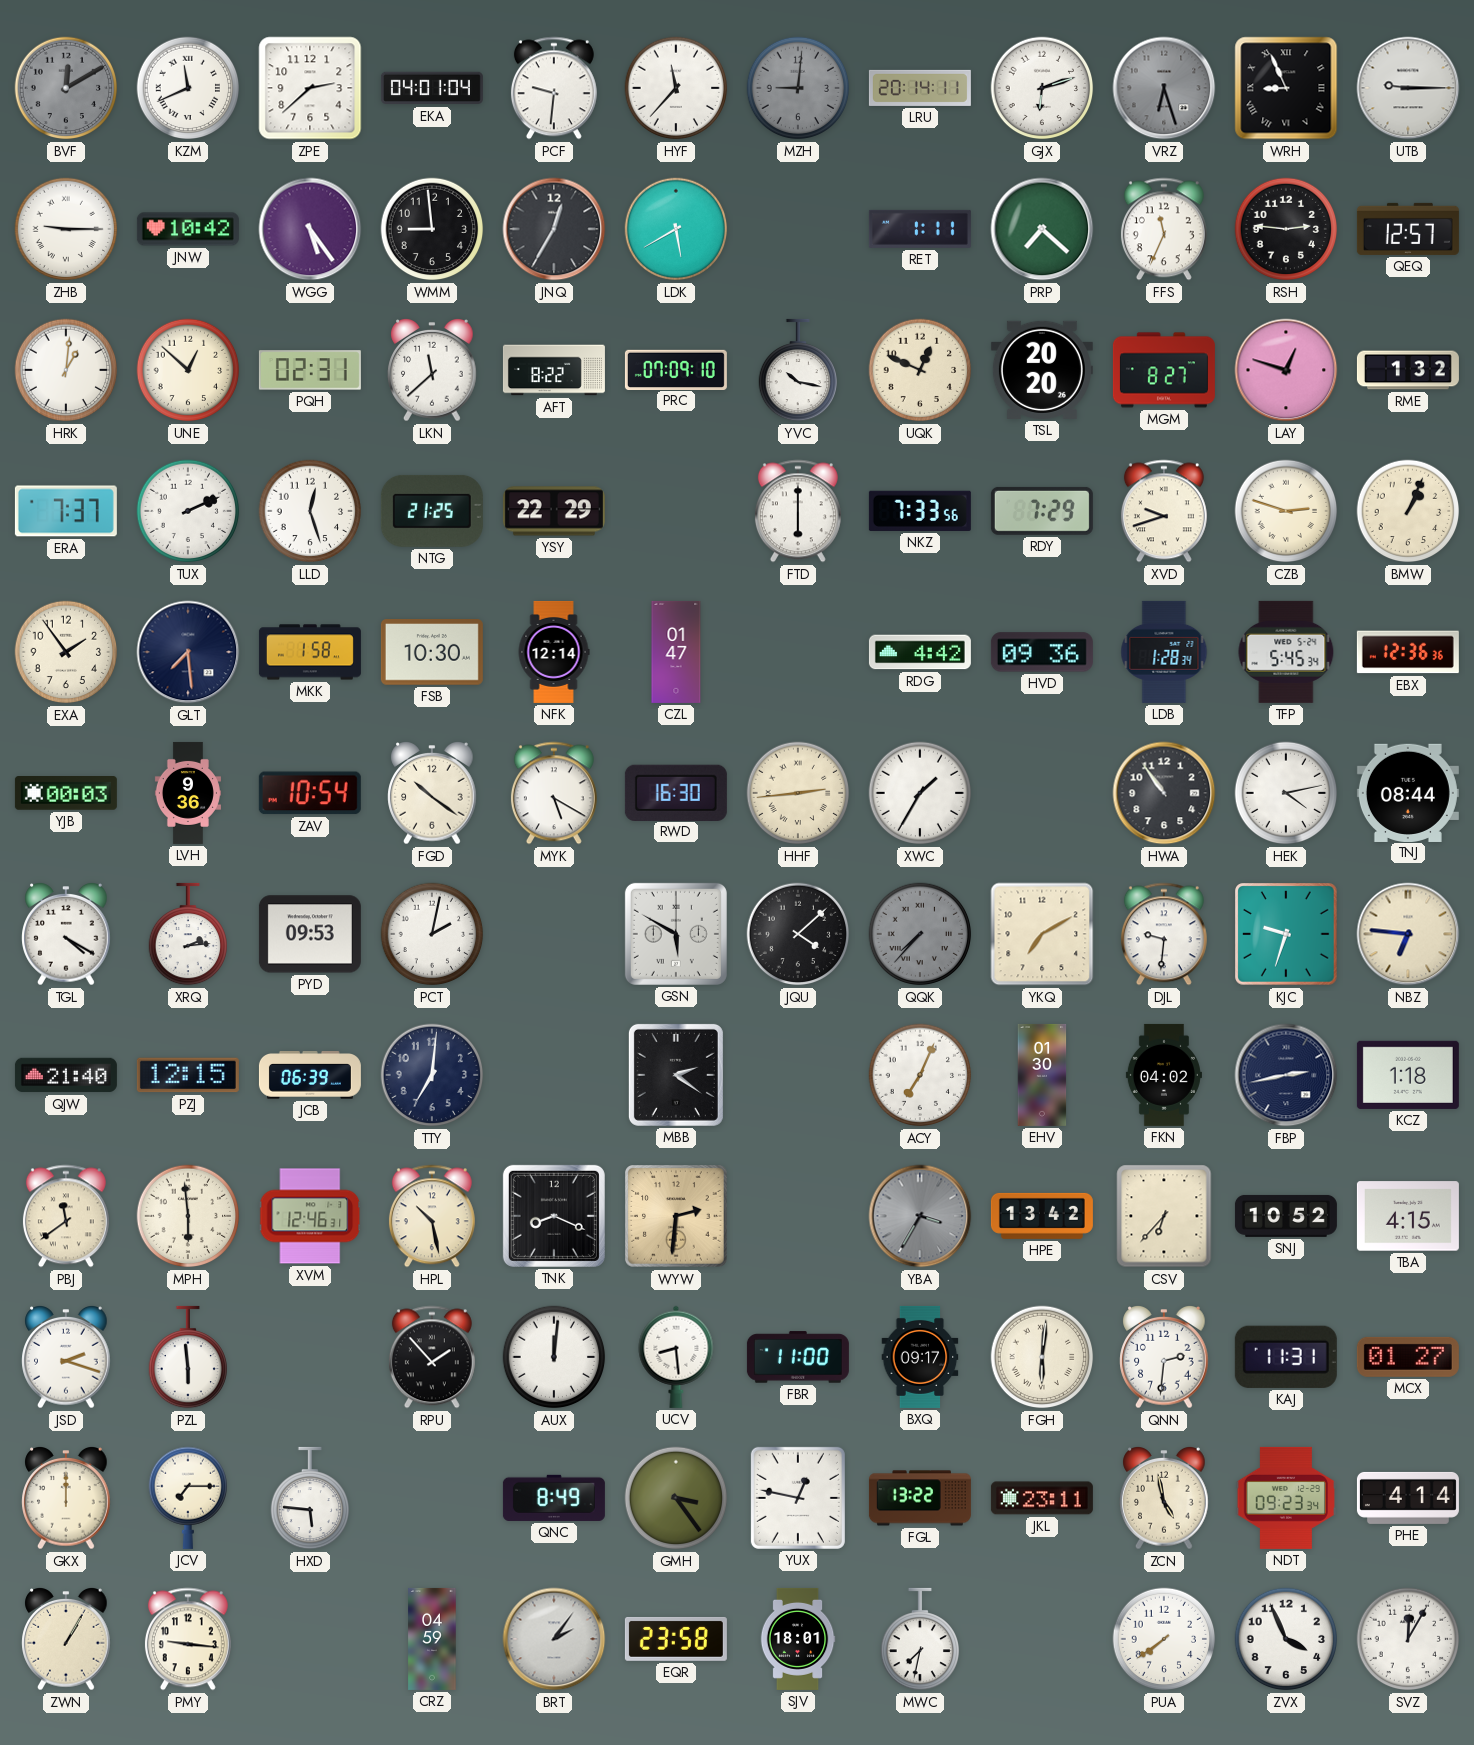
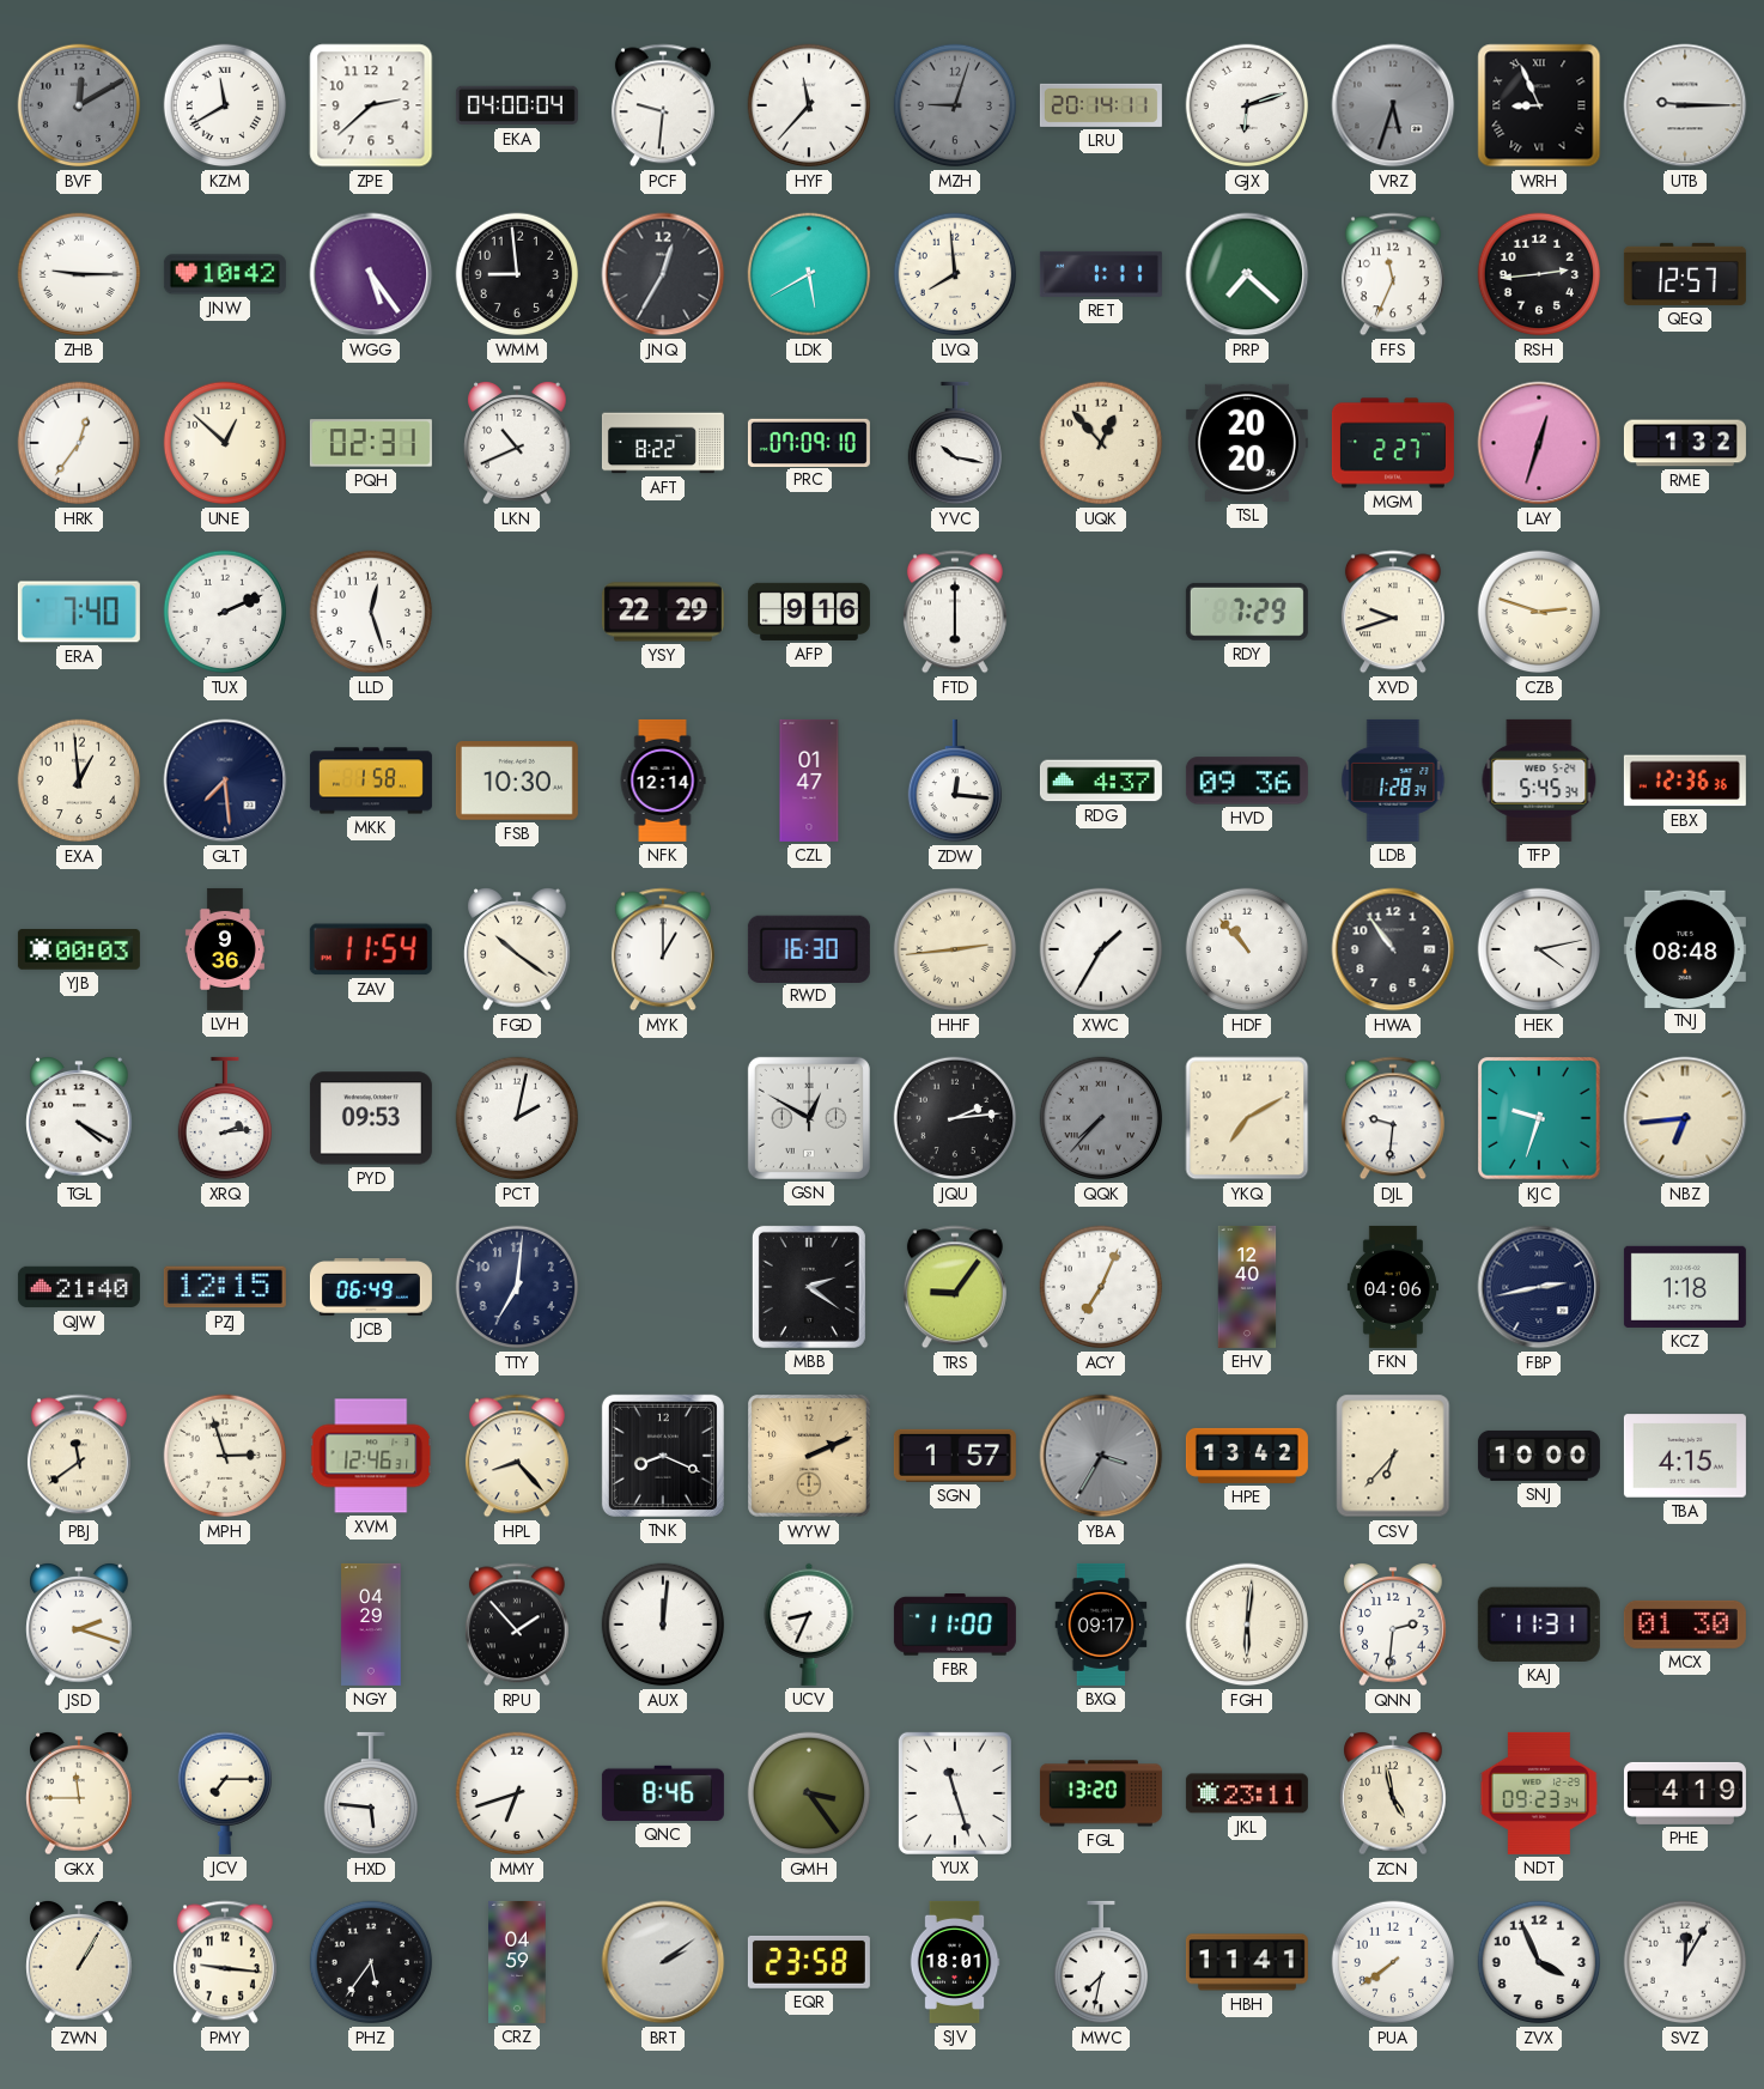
KZM: 11:41 -> 11:40 (225, 105)
EKA: 04:01 -> 04:00 (517, 105)
MZH: 9:01 -> 9:03 (955, 105)
VRZ: 6:27 -> 5:33 (1393, 105)
LVQ: none -> 7:59 (955, 274)
RSH: 2:46 -> 2:44 (1539, 274)
HRK: 1:01 -> 12:36 (79, 443)
LKN: 11:38 -> 10:41 (517, 444)
UQK: 12:49 -> 12:53 (1101, 443)
MGM: 8:27 -> 2:27 (1393, 443)
LAY: 12:48 -> 12:33 (1539, 443)
ERA: 7:37 -> 7:40 (79, 612)
NTG: 21:25 -> none (432, 511)
AFP: none -> 9:16 (809, 612)
NKZ: 7:33 -> none (920, 511)
BMW: 1:04 -> none (1408, 511)
EXA: 1:54 -> 12:59 (79, 781)
ZDW: none -> 12:16 (954, 781)
RDG: 4:42 -> 4:37 (1101, 781)
ZAV: 10:54 -> 11:54 (371, 949)
MYK: 5:20 -> 1:00 (663, 949)
HDF: none -> 10:53 (1247, 949)
TNJ: 08:44 -> 08:48 (1685, 948)
GSN: 5:50 -> 12:50 (809, 1118)
JQU: 4:08 -> 2:14 (955, 1118)
NBZ: 6:46 -> 6:44 (1685, 1118)
JCB: 06:39 -> 06:49 (371, 1288)
TRS: none -> 9:06 (955, 1287)
EHV: 01:30 -> 12:40 (1247, 1287)
FKN: 04:02 -> 04:06 (1393, 1287)
MPH: 5:59 -> 2:57 (225, 1456)
HPL: 10:28 -> 8:23 (517, 1456)
WYW: 2:31 -> 2:11 (809, 1456)
SGN: none -> 1:57 (955, 1456)
SNJ: 10:52 -> 10:00 (1539, 1456)
PZL: 5:59 -> none (187, 1357)
NGY: none -> 04:29 (371, 1625)
UCV: 8:29 -> 8:34 (809, 1625)
MCX: 01:27 -> 01:30 (1685, 1625)
GKX: 12:00 -> 11:45 (79, 1795)
MMY: none -> 6:42 (517, 1793)
QNC: 8:49 -> 8:46 (663, 1793)
YUX: 12:47 -> 11:27 (955, 1793)
FGL: 13:22 -> 13:20 (1101, 1793)
PHE: 4:14 -> 4:19 (1685, 1793)
PHZ: none -> 5:36 (371, 1962)
BRT: 2:06 -> 2:09 (663, 1962)
HBH: none -> 11:41 (1247, 1962)
